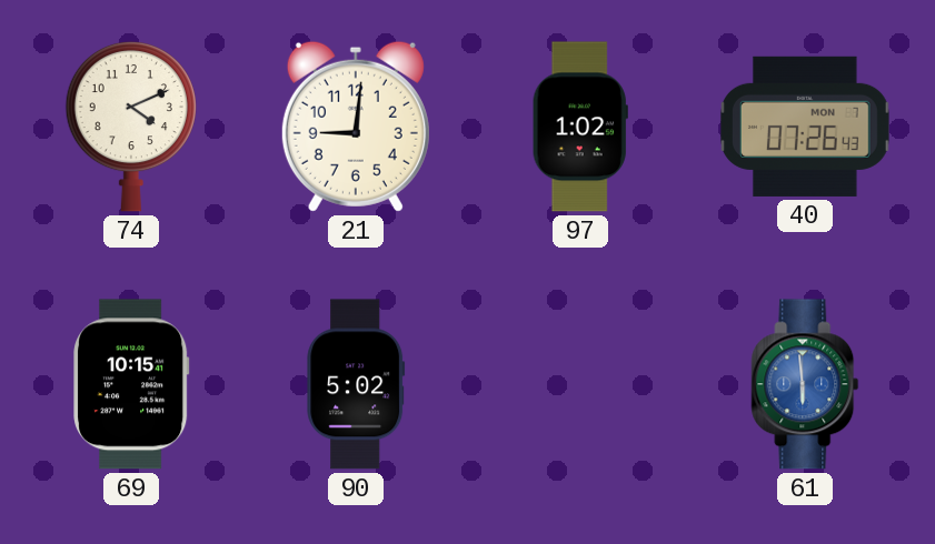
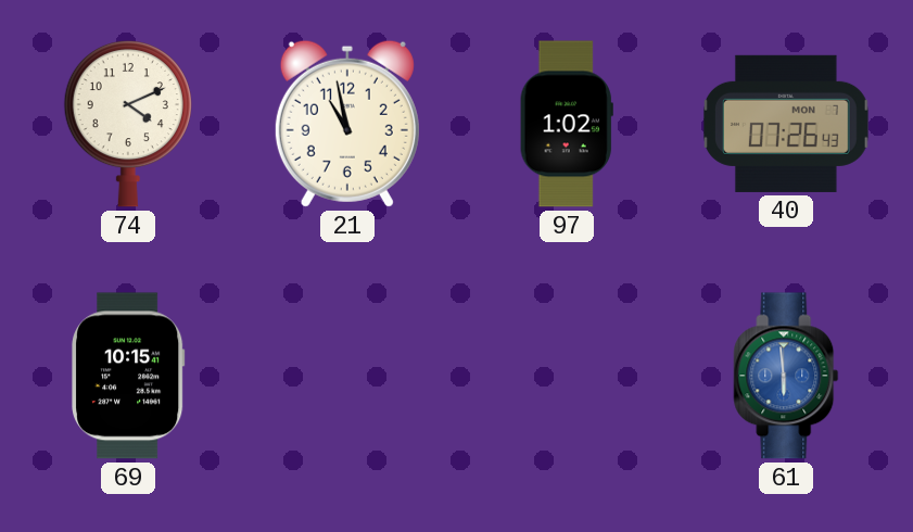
21: 9:01 -> 10:58 (347, 124)
90: 5:02 -> none (356, 384)
